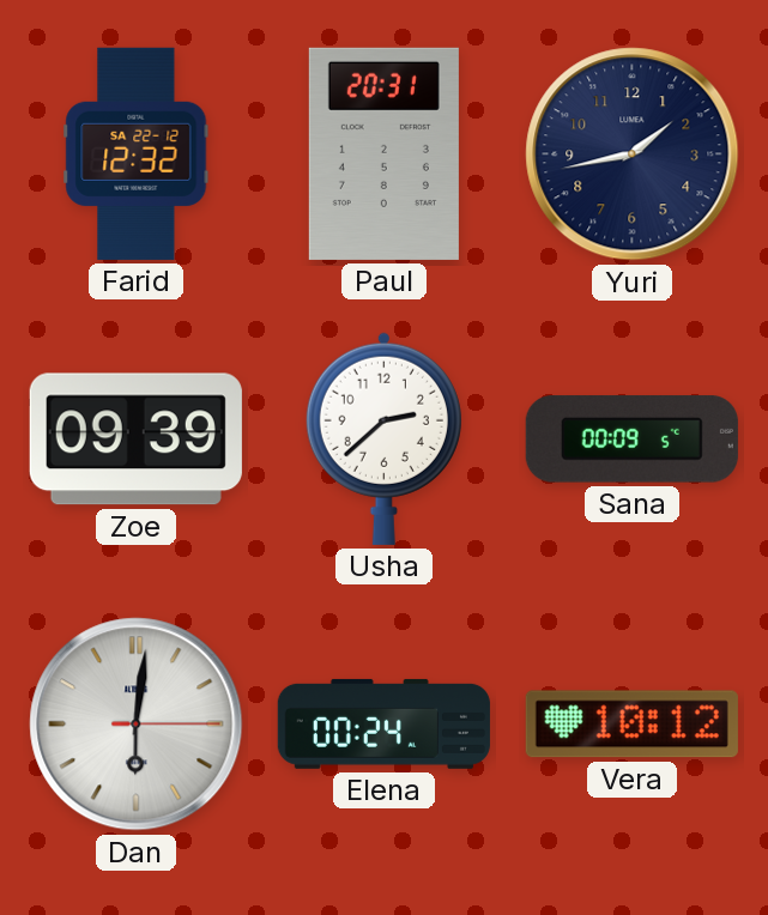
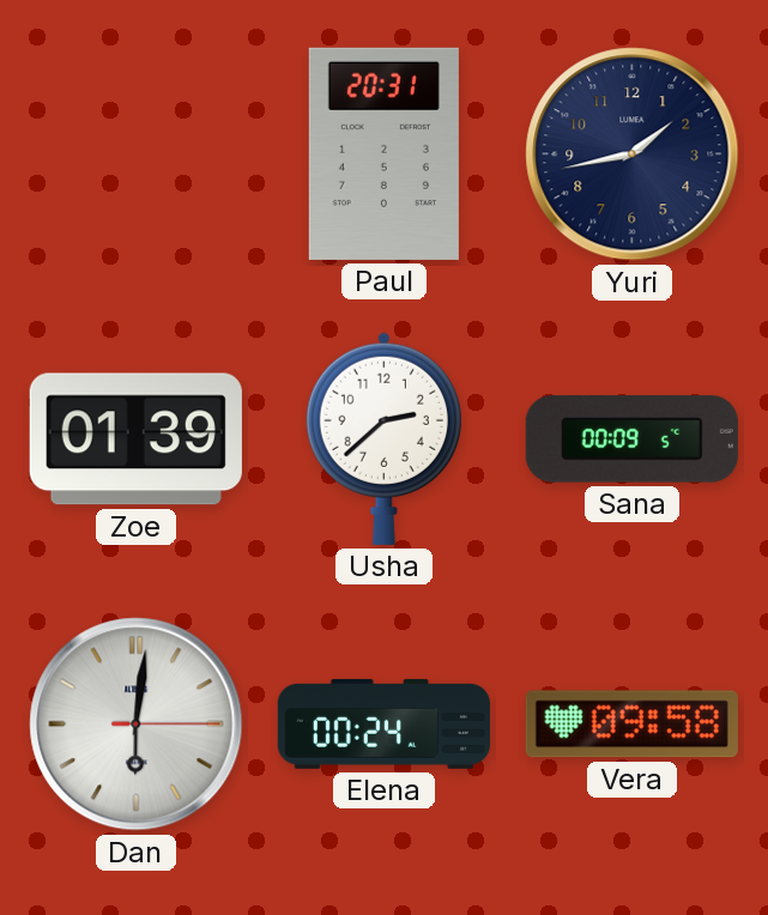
Farid: 12:32 -> none (137, 153)
Zoe: 09:39 -> 01:39 (135, 440)
Vera: 10:12 -> 09:58 (631, 725)
